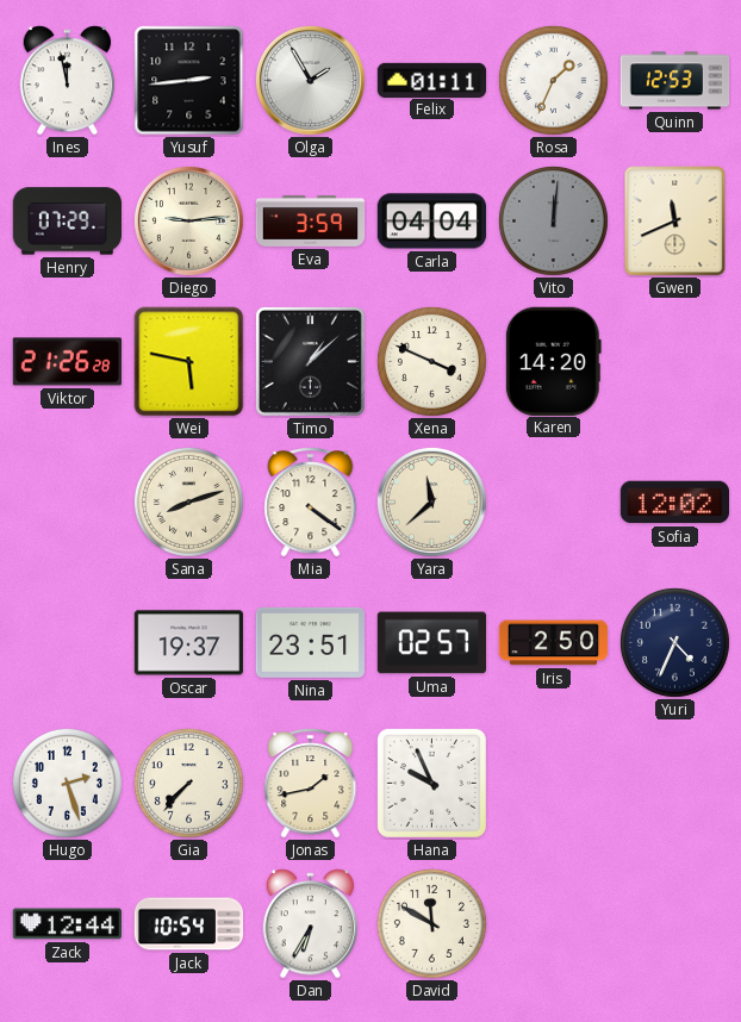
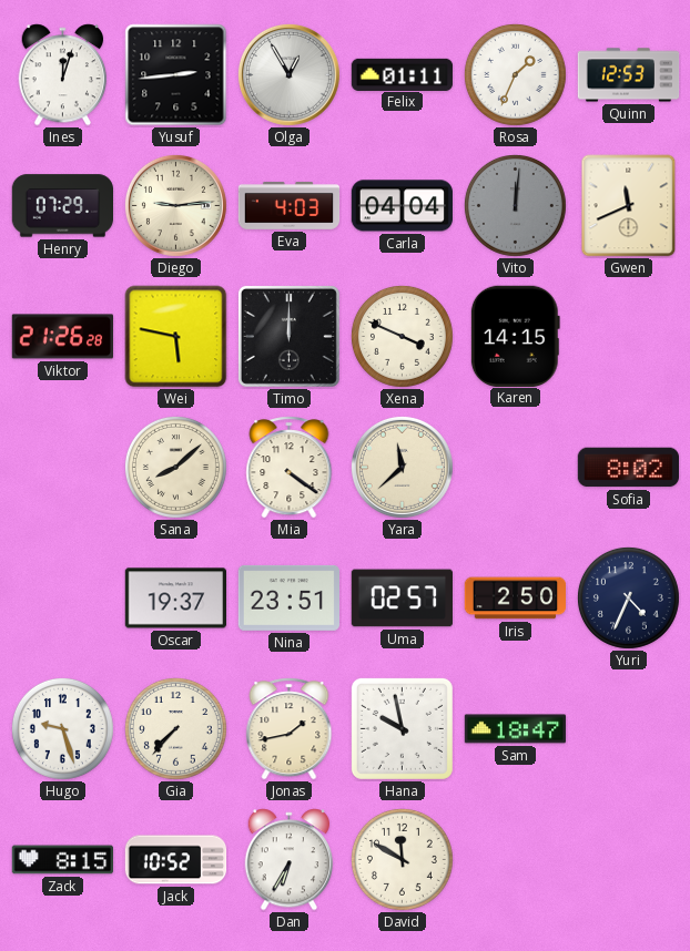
Ines: 11:58 -> 12:03 (63, 75)
Olga: 1:55 -> 12:55 (288, 74)
Eva: 3:59 -> 4:03 (290, 206)
Timo: 1:08 -> 12:00 (288, 336)
Karen: 14:20 -> 14:15 (515, 336)
Sana: 8:12 -> 8:08 (175, 467)
Sofia: 12:02 -> 8:02 (628, 468)
Hugo: 2:27 -> 9:27 (62, 728)
Hana: 9:56 -> 9:58 (402, 728)
Sam: none -> 18:47 (516, 729)
Zack: 12:44 -> 8:15 (62, 860)
Jack: 10:54 -> 10:52 (176, 860)
